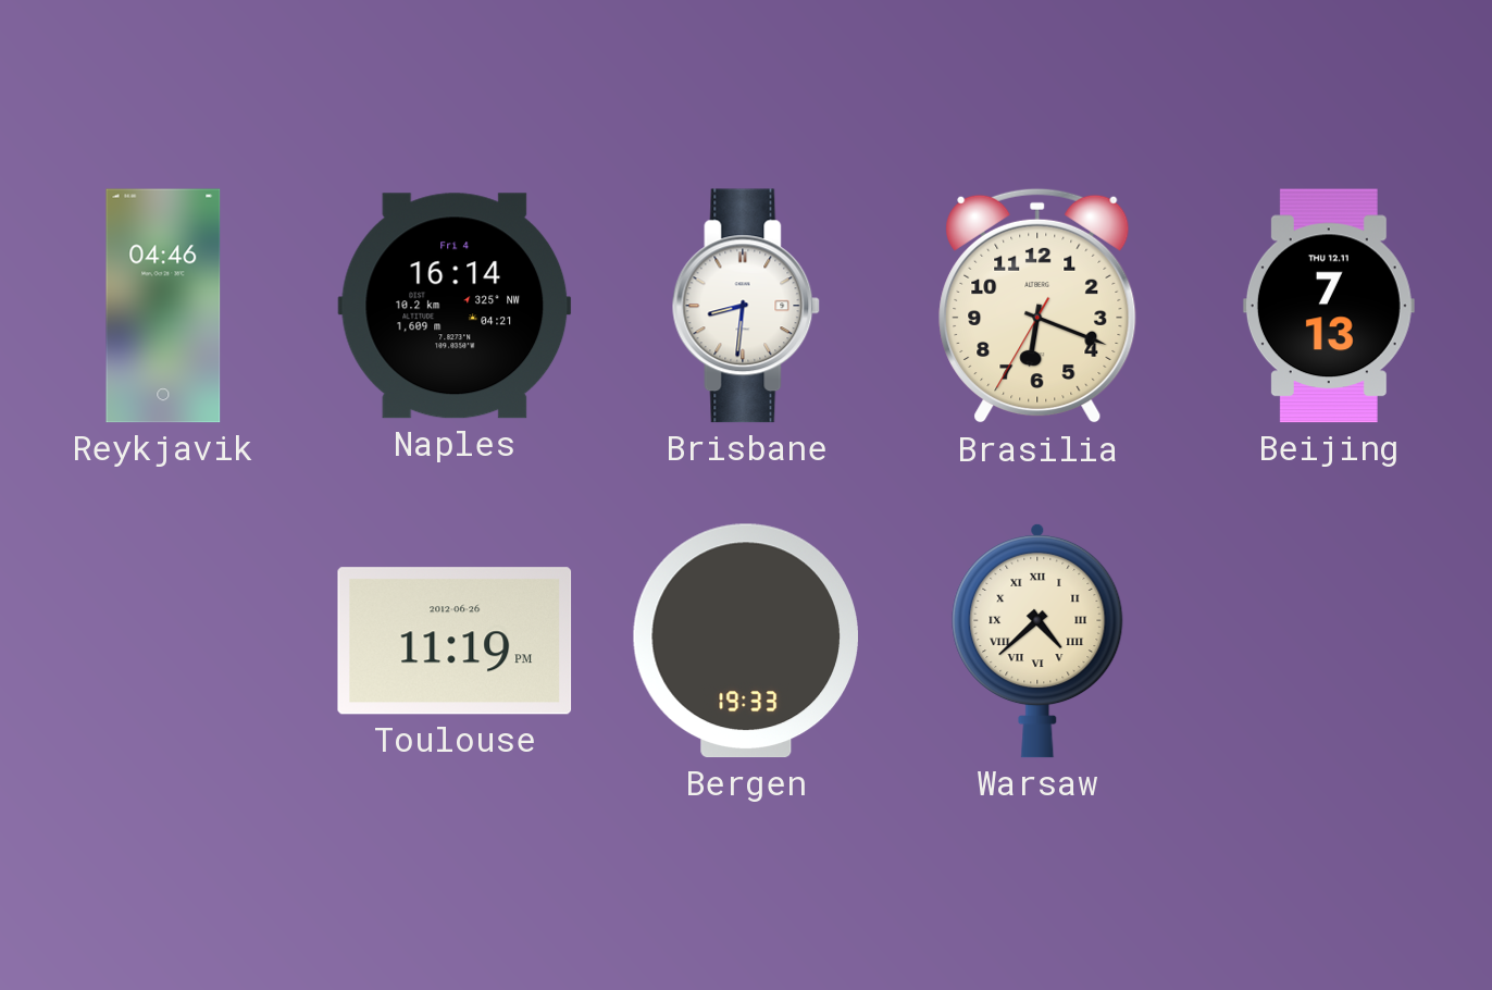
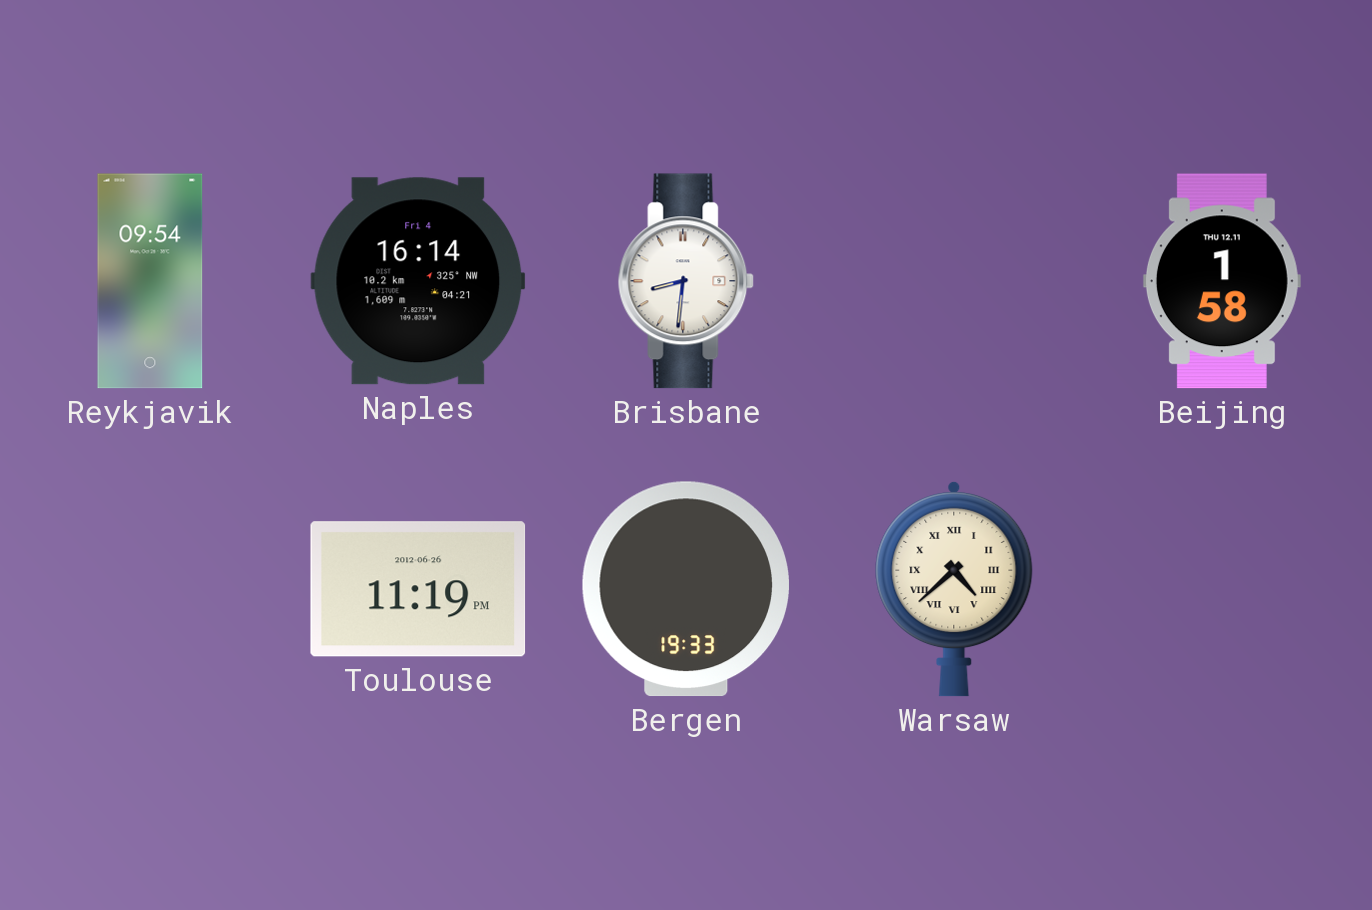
Reykjavik: 04:46 -> 09:54 (150, 281)
Brasilia: 6:18 -> none (1037, 306)
Beijing: 7:13 -> 1:58 (1222, 281)
